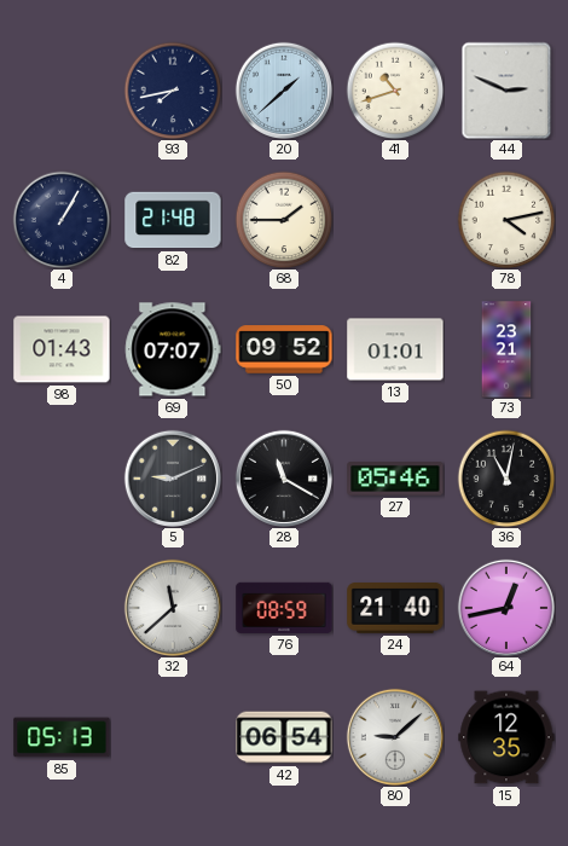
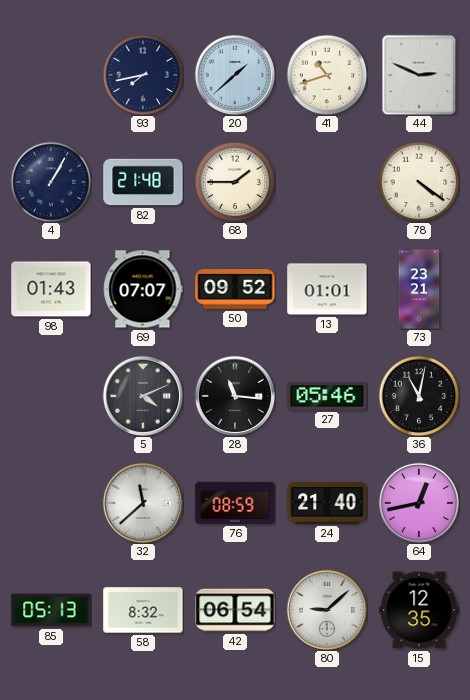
78: 4:13 -> 4:21 (419, 182)
5: 9:11 -> 4:11 (142, 395)
28: 11:20 -> 11:16 (234, 395)
58: none -> 8:32 (143, 610)
